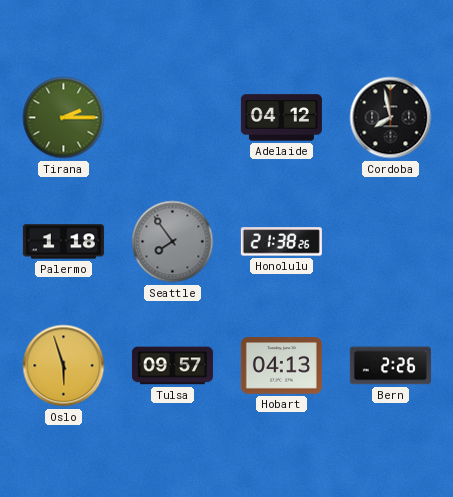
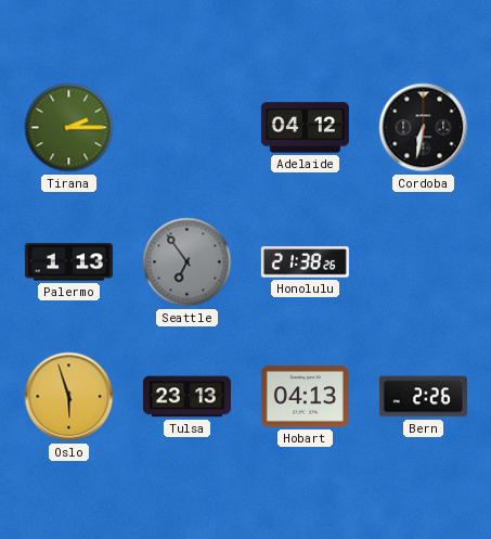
Cordoba: 7:58 -> 6:32 (424, 128)
Palermo: 1:18 -> 1:13 (68, 262)
Seattle: 7:54 -> 6:54 (188, 262)
Tulsa: 09:57 -> 23:13 (186, 397)
